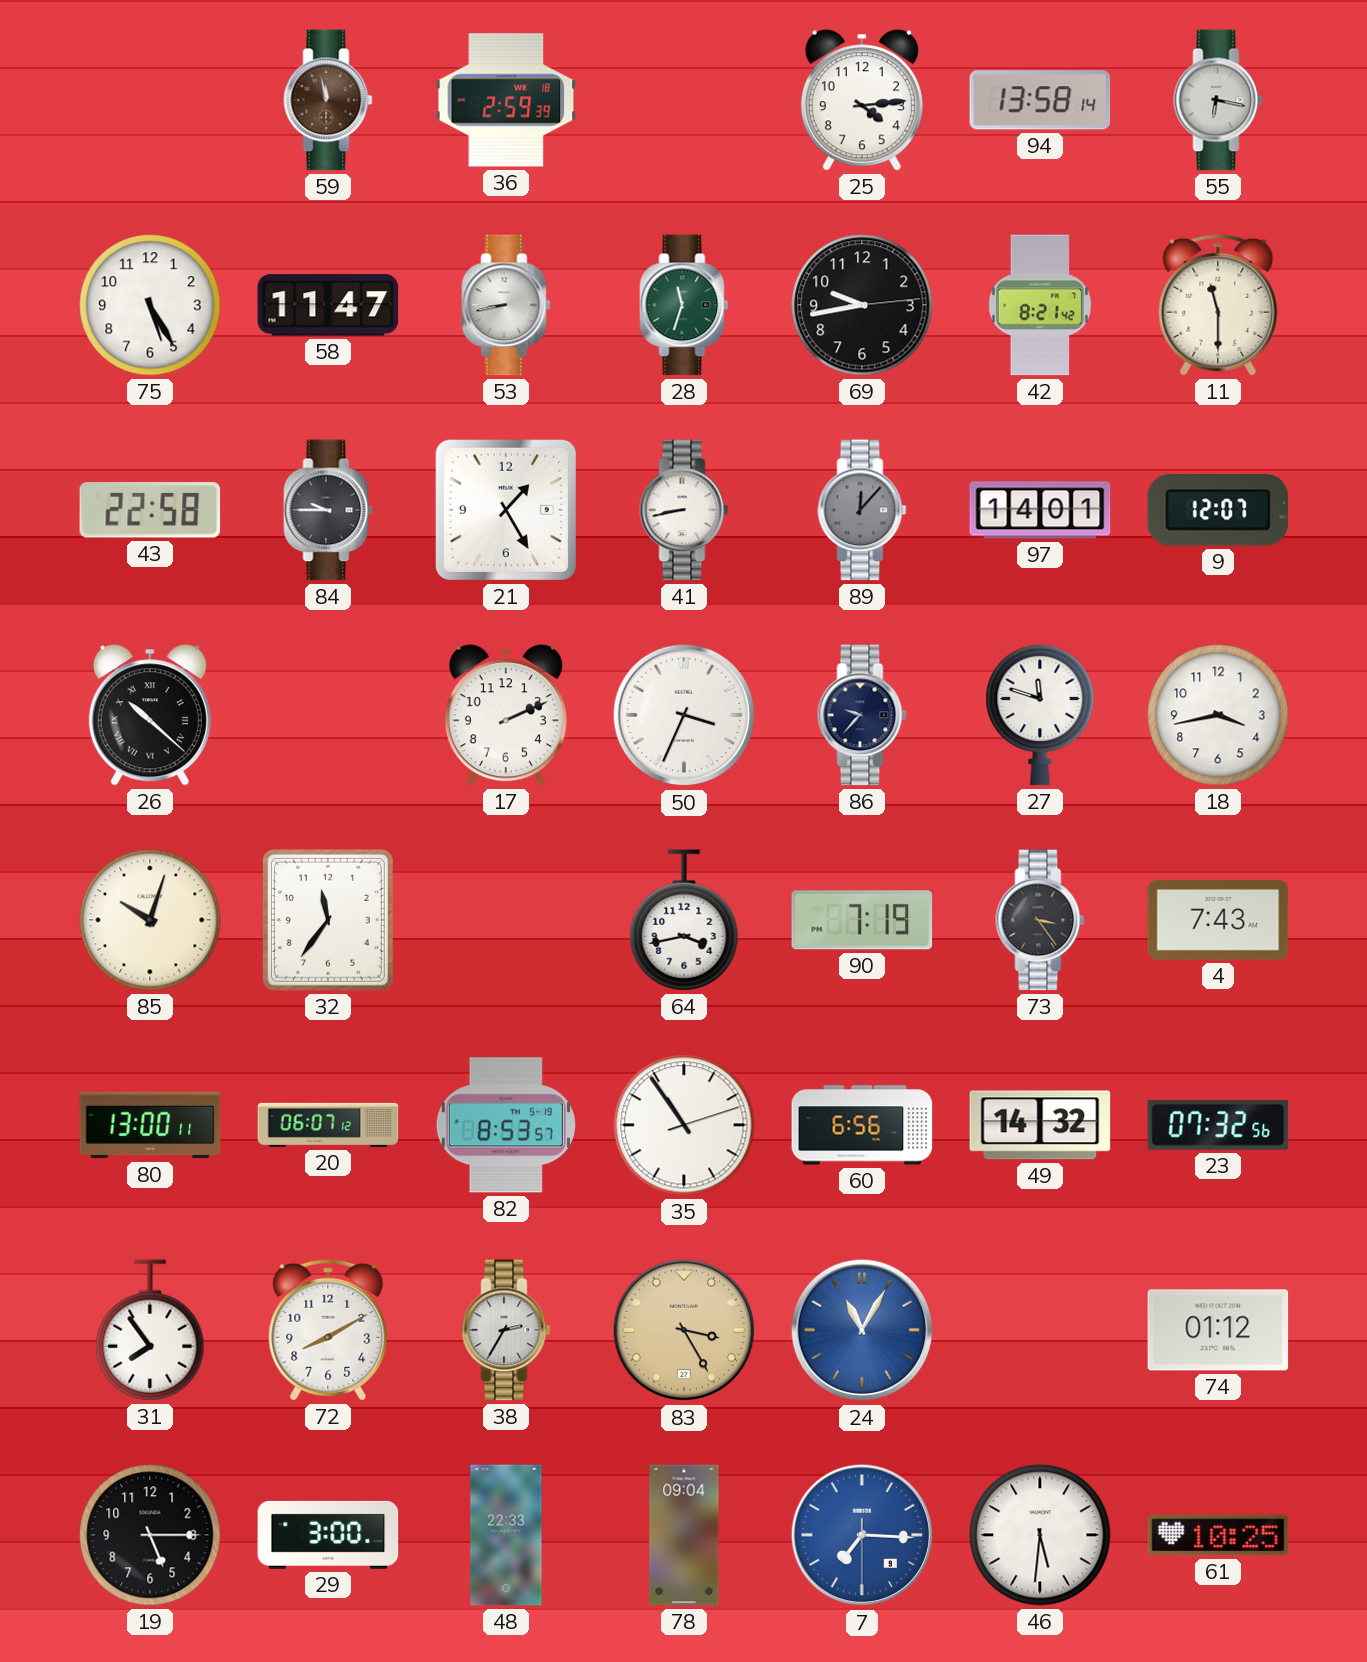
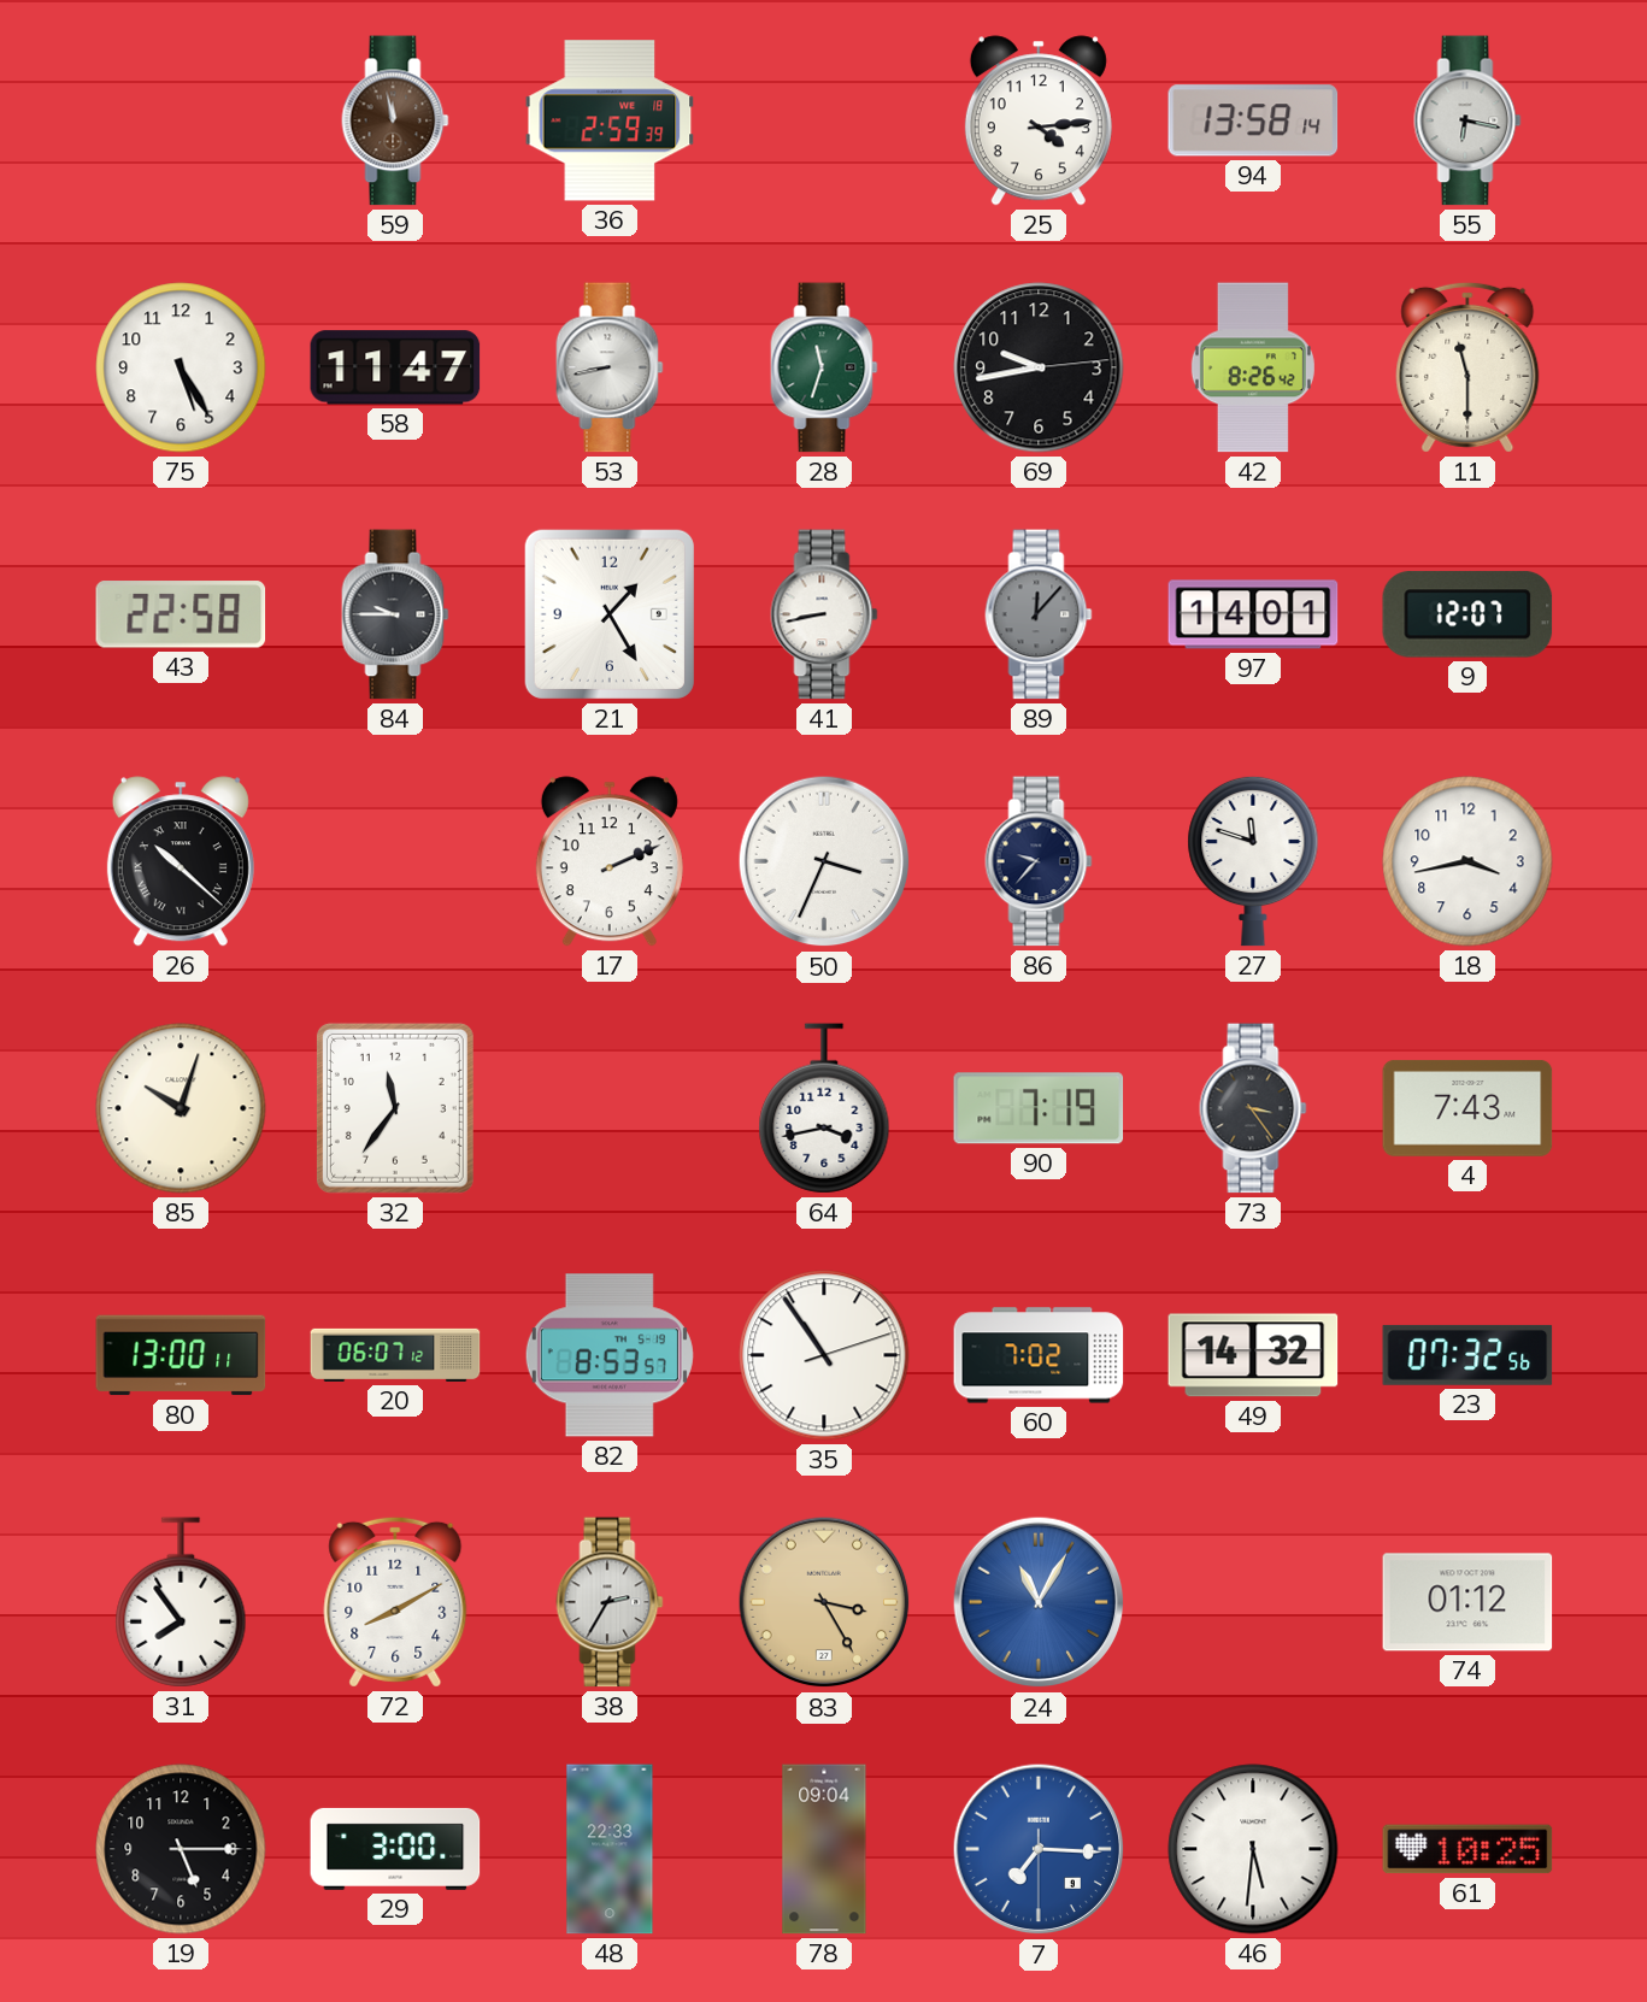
42: 8:21 -> 8:26 (1253, 367)
60: 6:56 -> 7:02 (1039, 1355)
